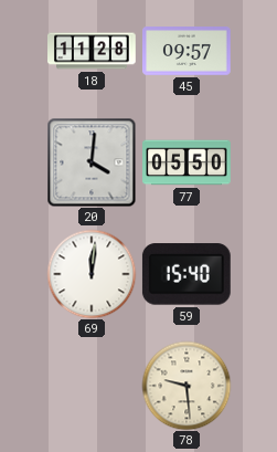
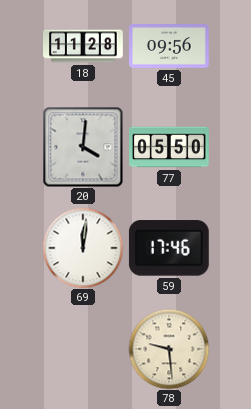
45: 09:57 -> 09:56 (170, 47)
59: 15:40 -> 17:46 (169, 248)
